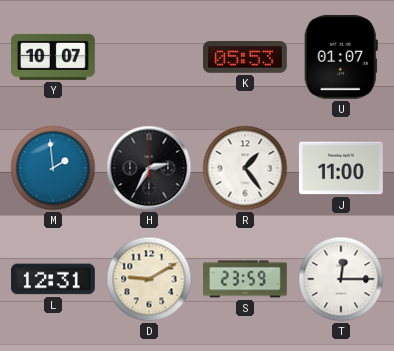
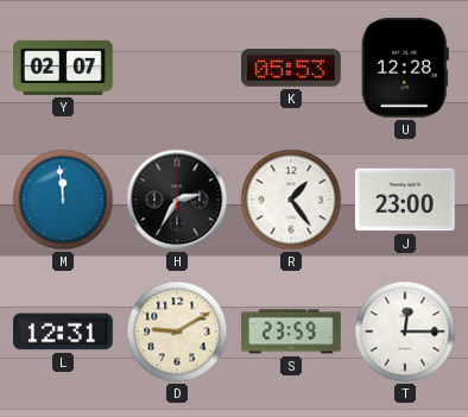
Y: 10:07 -> 02:07 (64, 68)
U: 01:07 -> 12:28 (405, 68)
M: 1:59 -> 11:59 (63, 200)
J: 11:00 -> 23:00 (405, 200)
